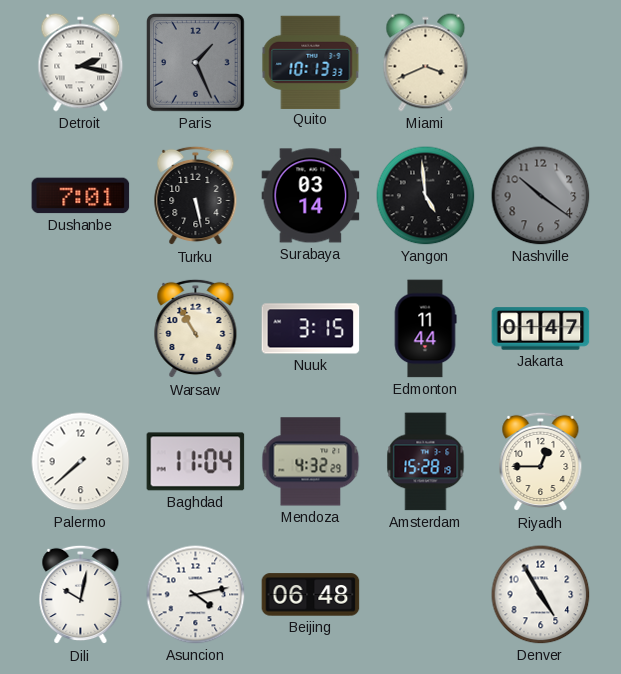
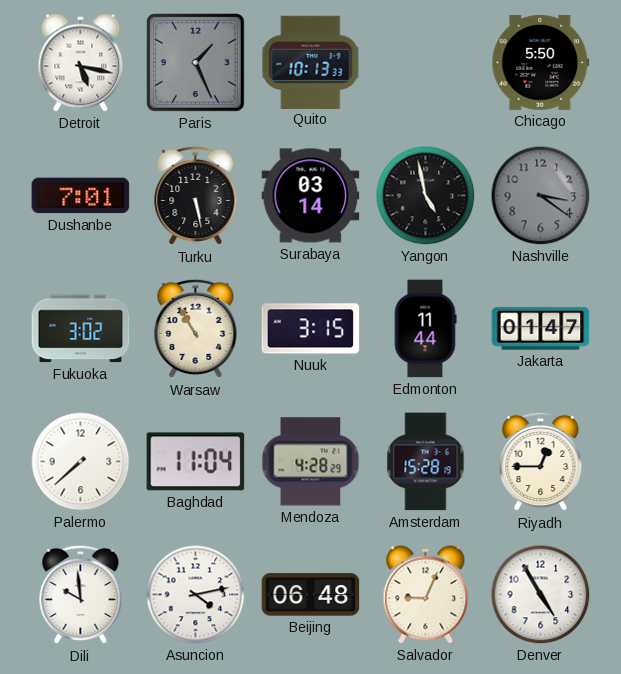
Detroit: 2:17 -> 5:17 (81, 63)
Miami: 3:41 -> none (426, 63)
Chicago: none -> 5:50 (541, 62)
Yangon: 4:59 -> 4:58 (426, 196)
Nashville: 10:21 -> 3:21 (541, 196)
Fukuoka: none -> 3:02 (81, 329)
Mendoza: 4:32 -> 4:28 (311, 462)
Dili: 10:02 -> 9:59 (81, 595)
Salvador: none -> 9:04 (426, 595)
